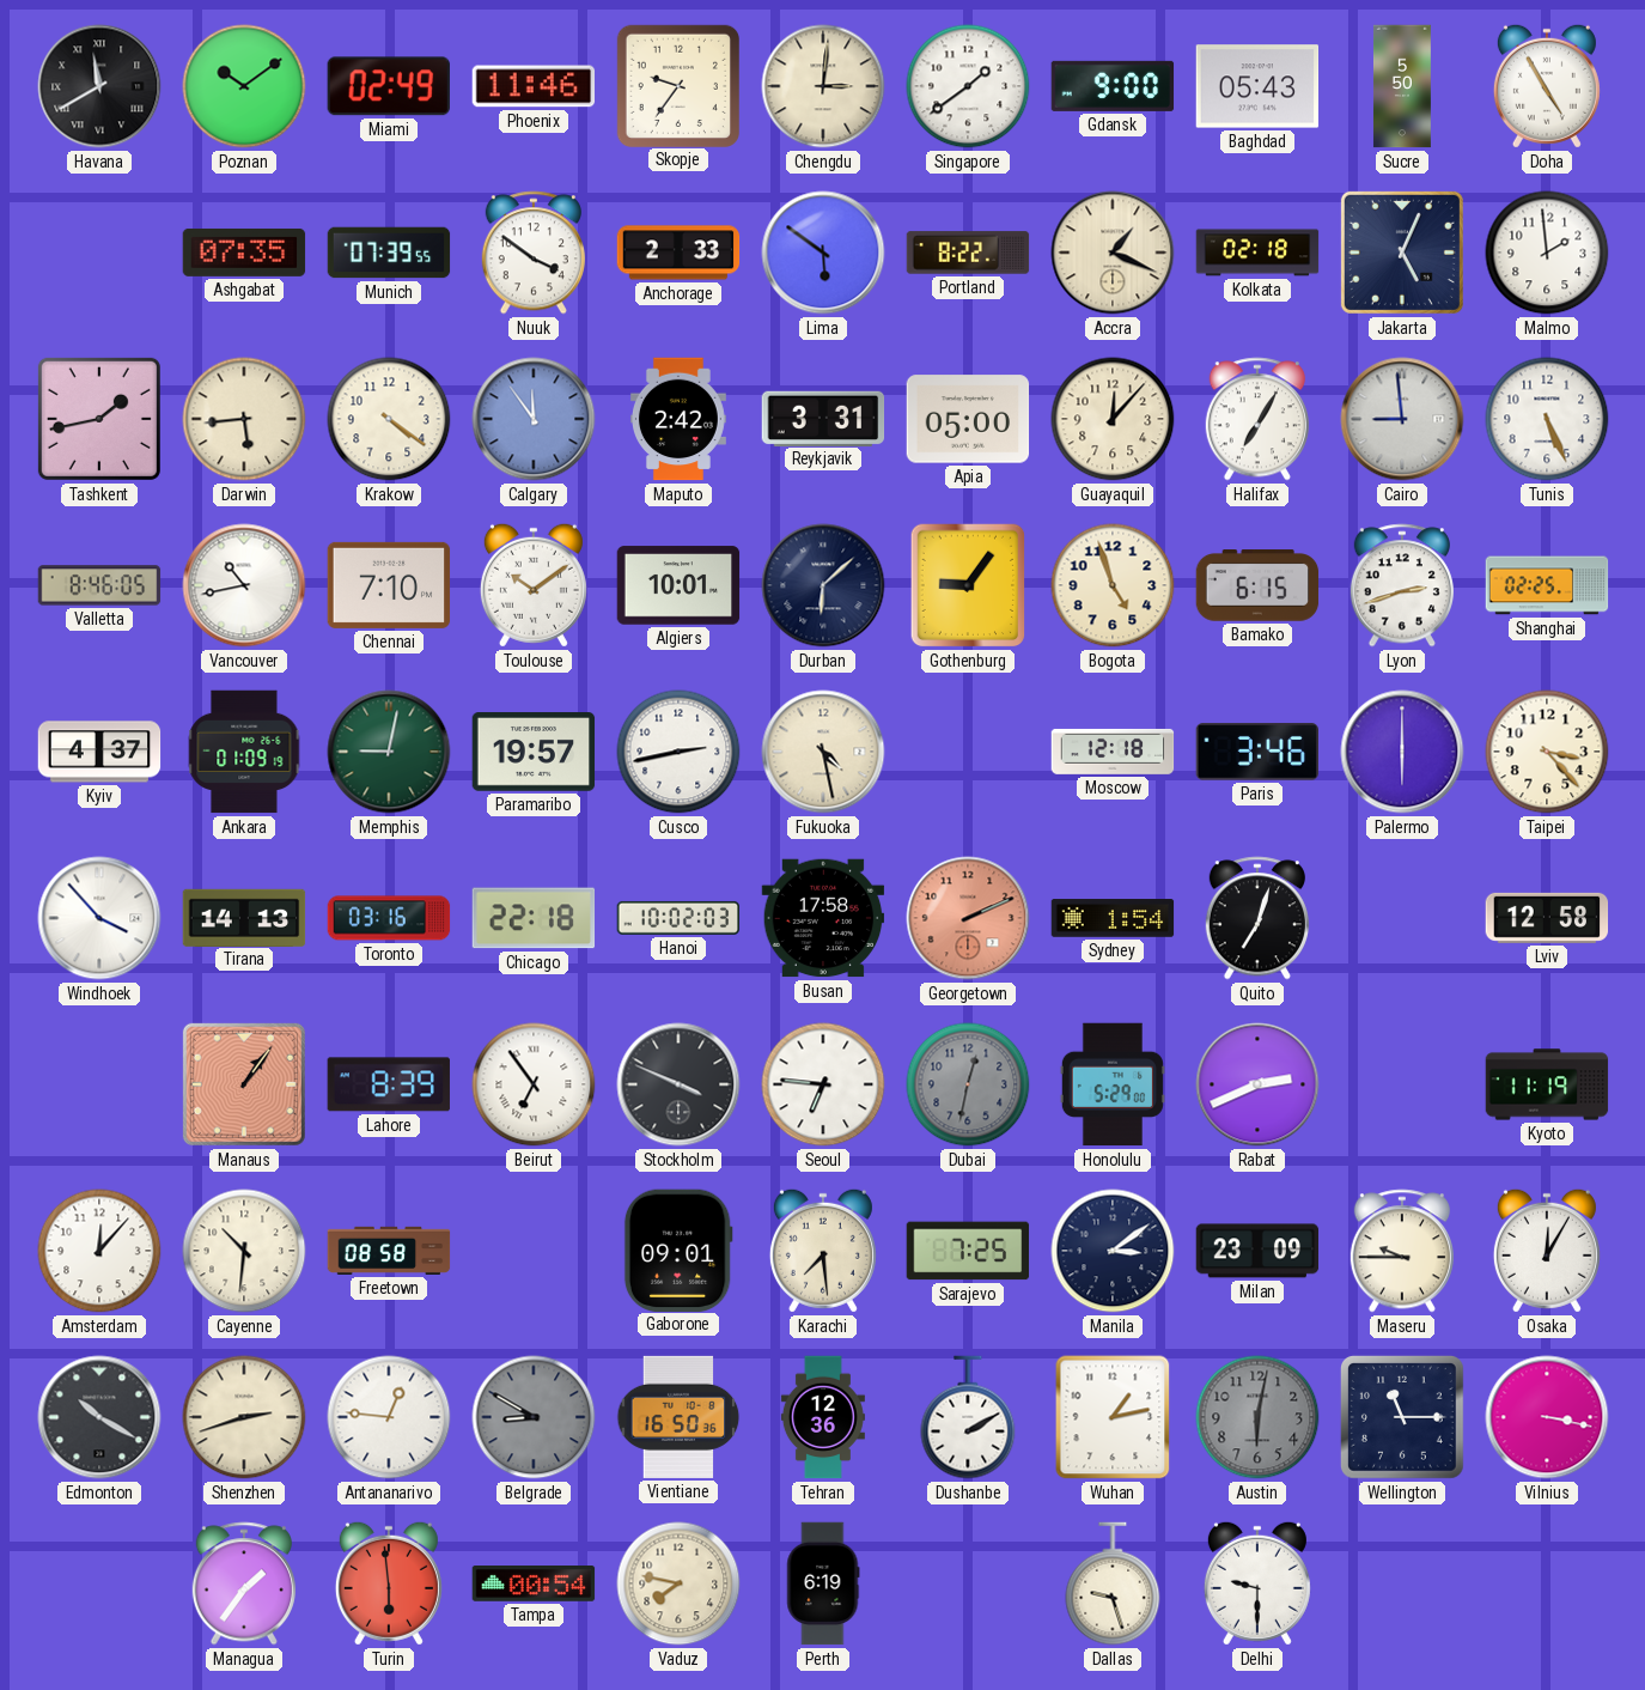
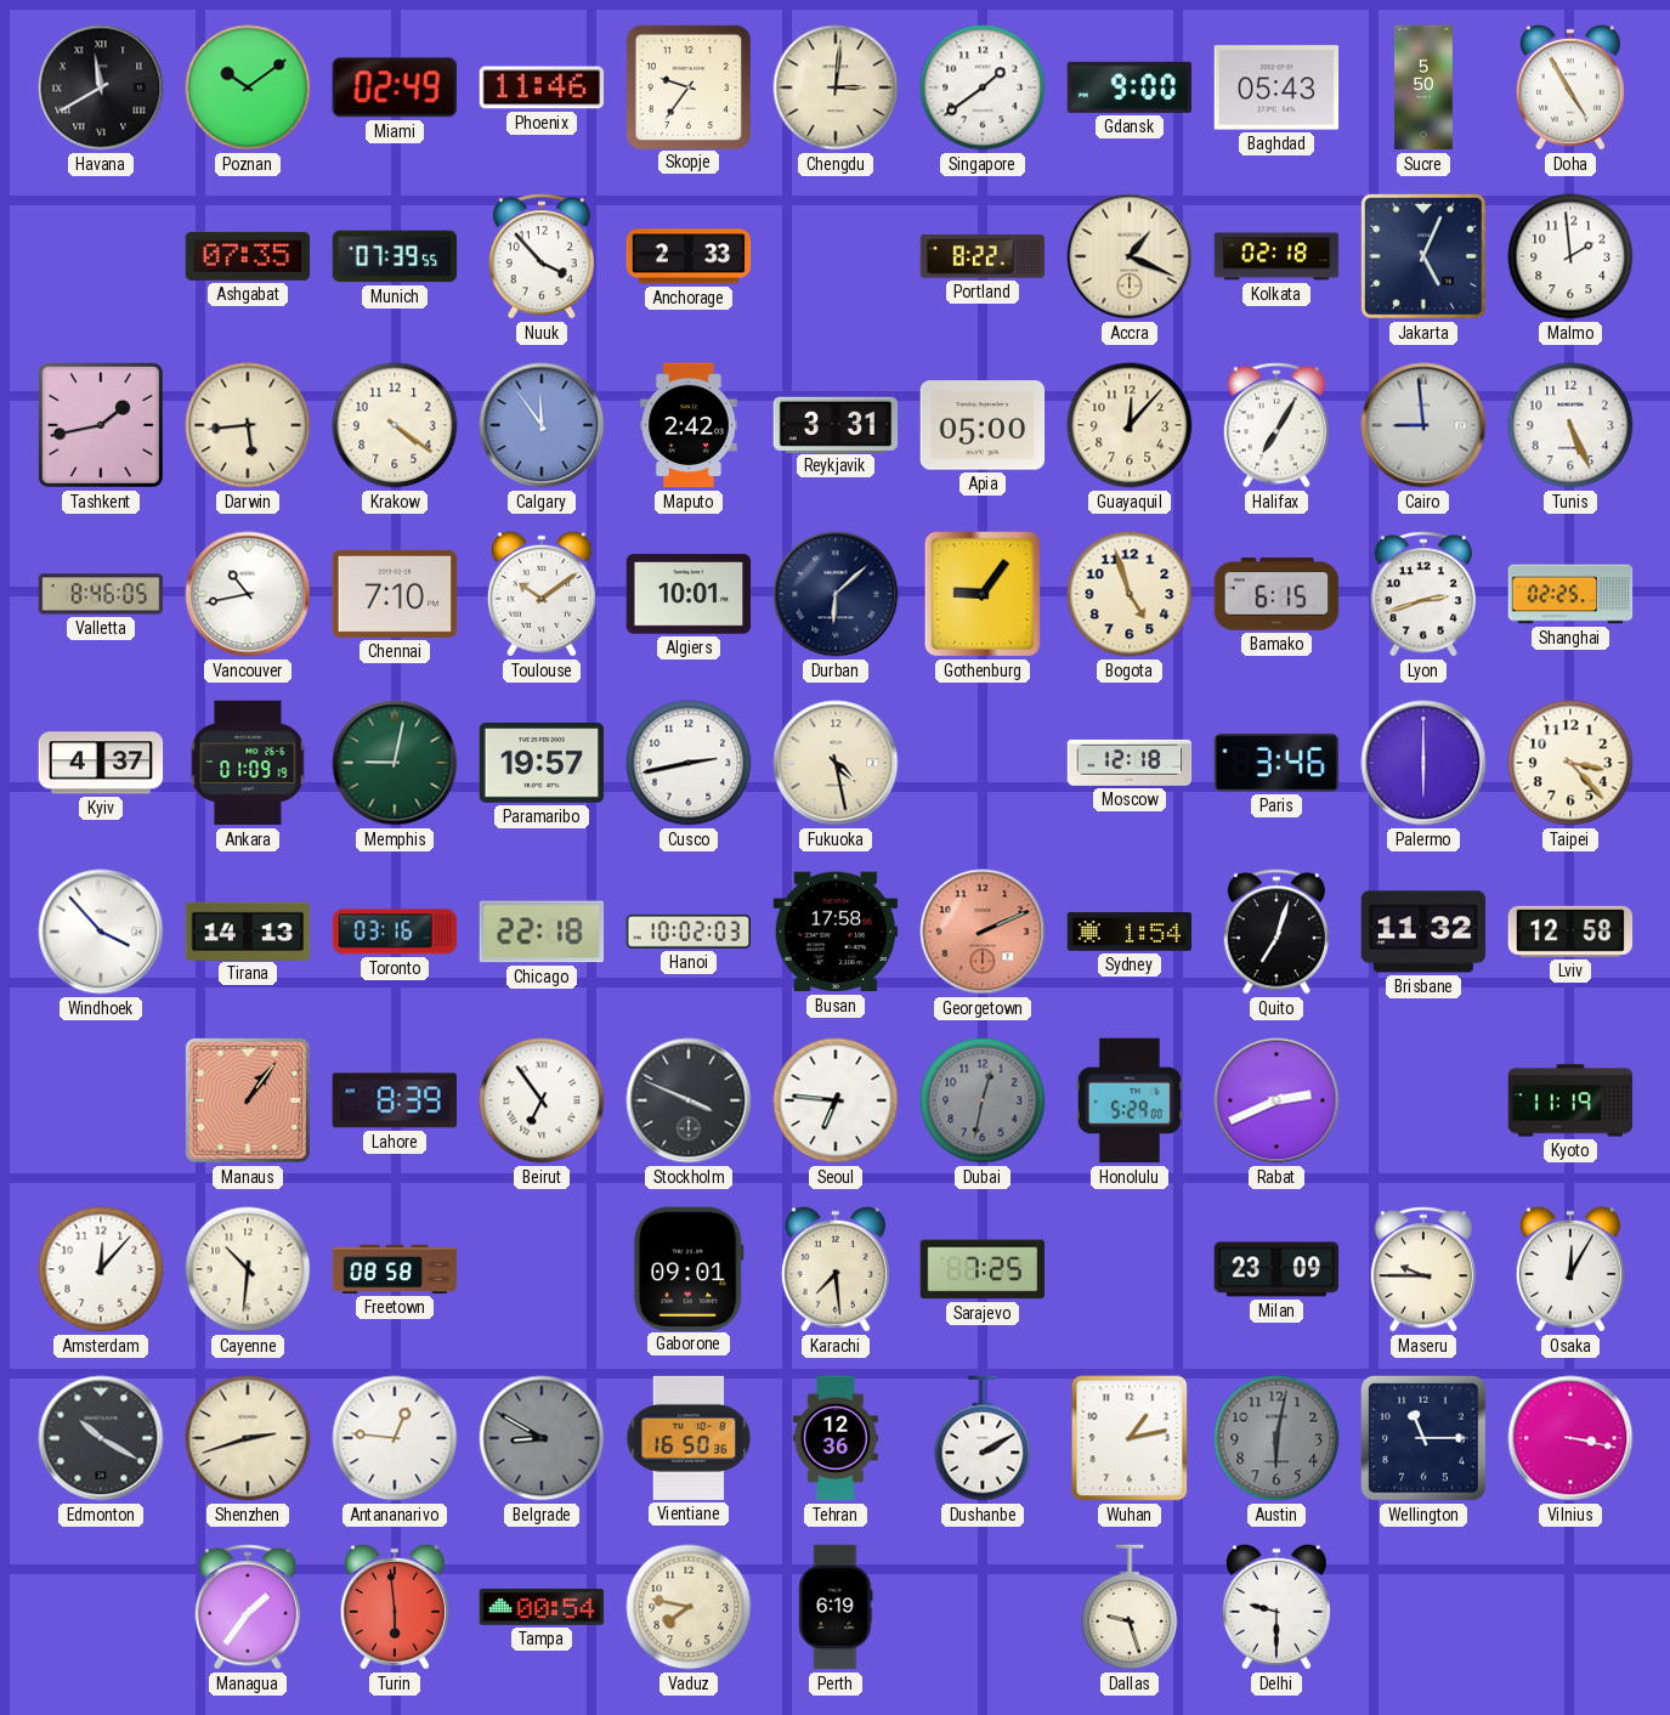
Nuuk: 3:51 -> 3:53 (542, 256)
Lima: 5:51 -> none (823, 253)
Brisbane: none -> 11:32 (1423, 932)
Manila: 3:09 -> none (1113, 1251)
